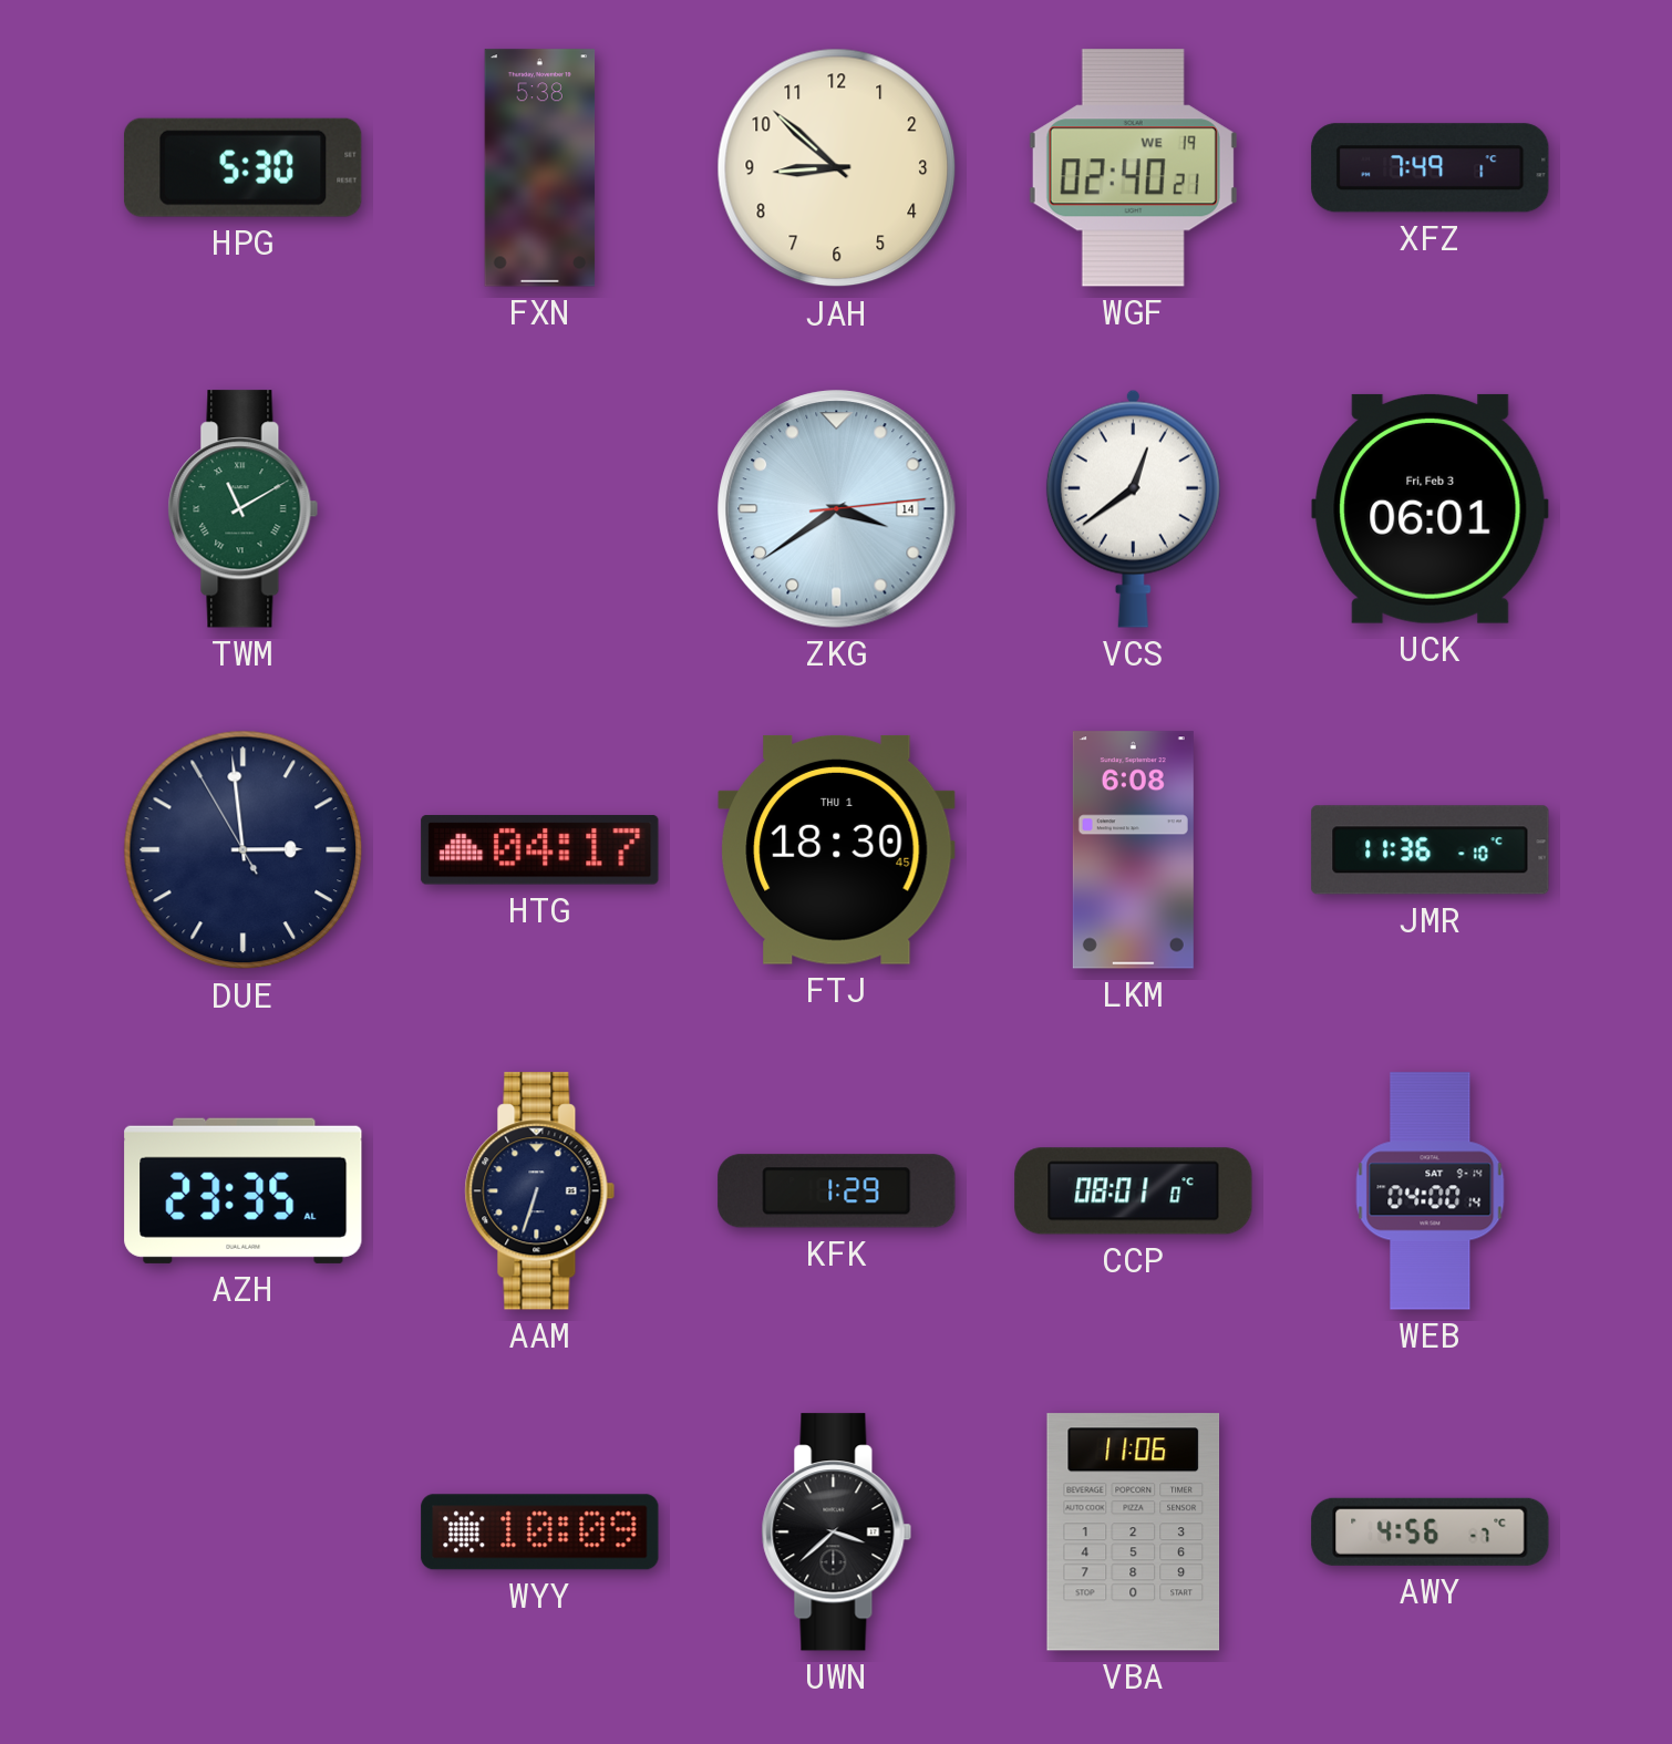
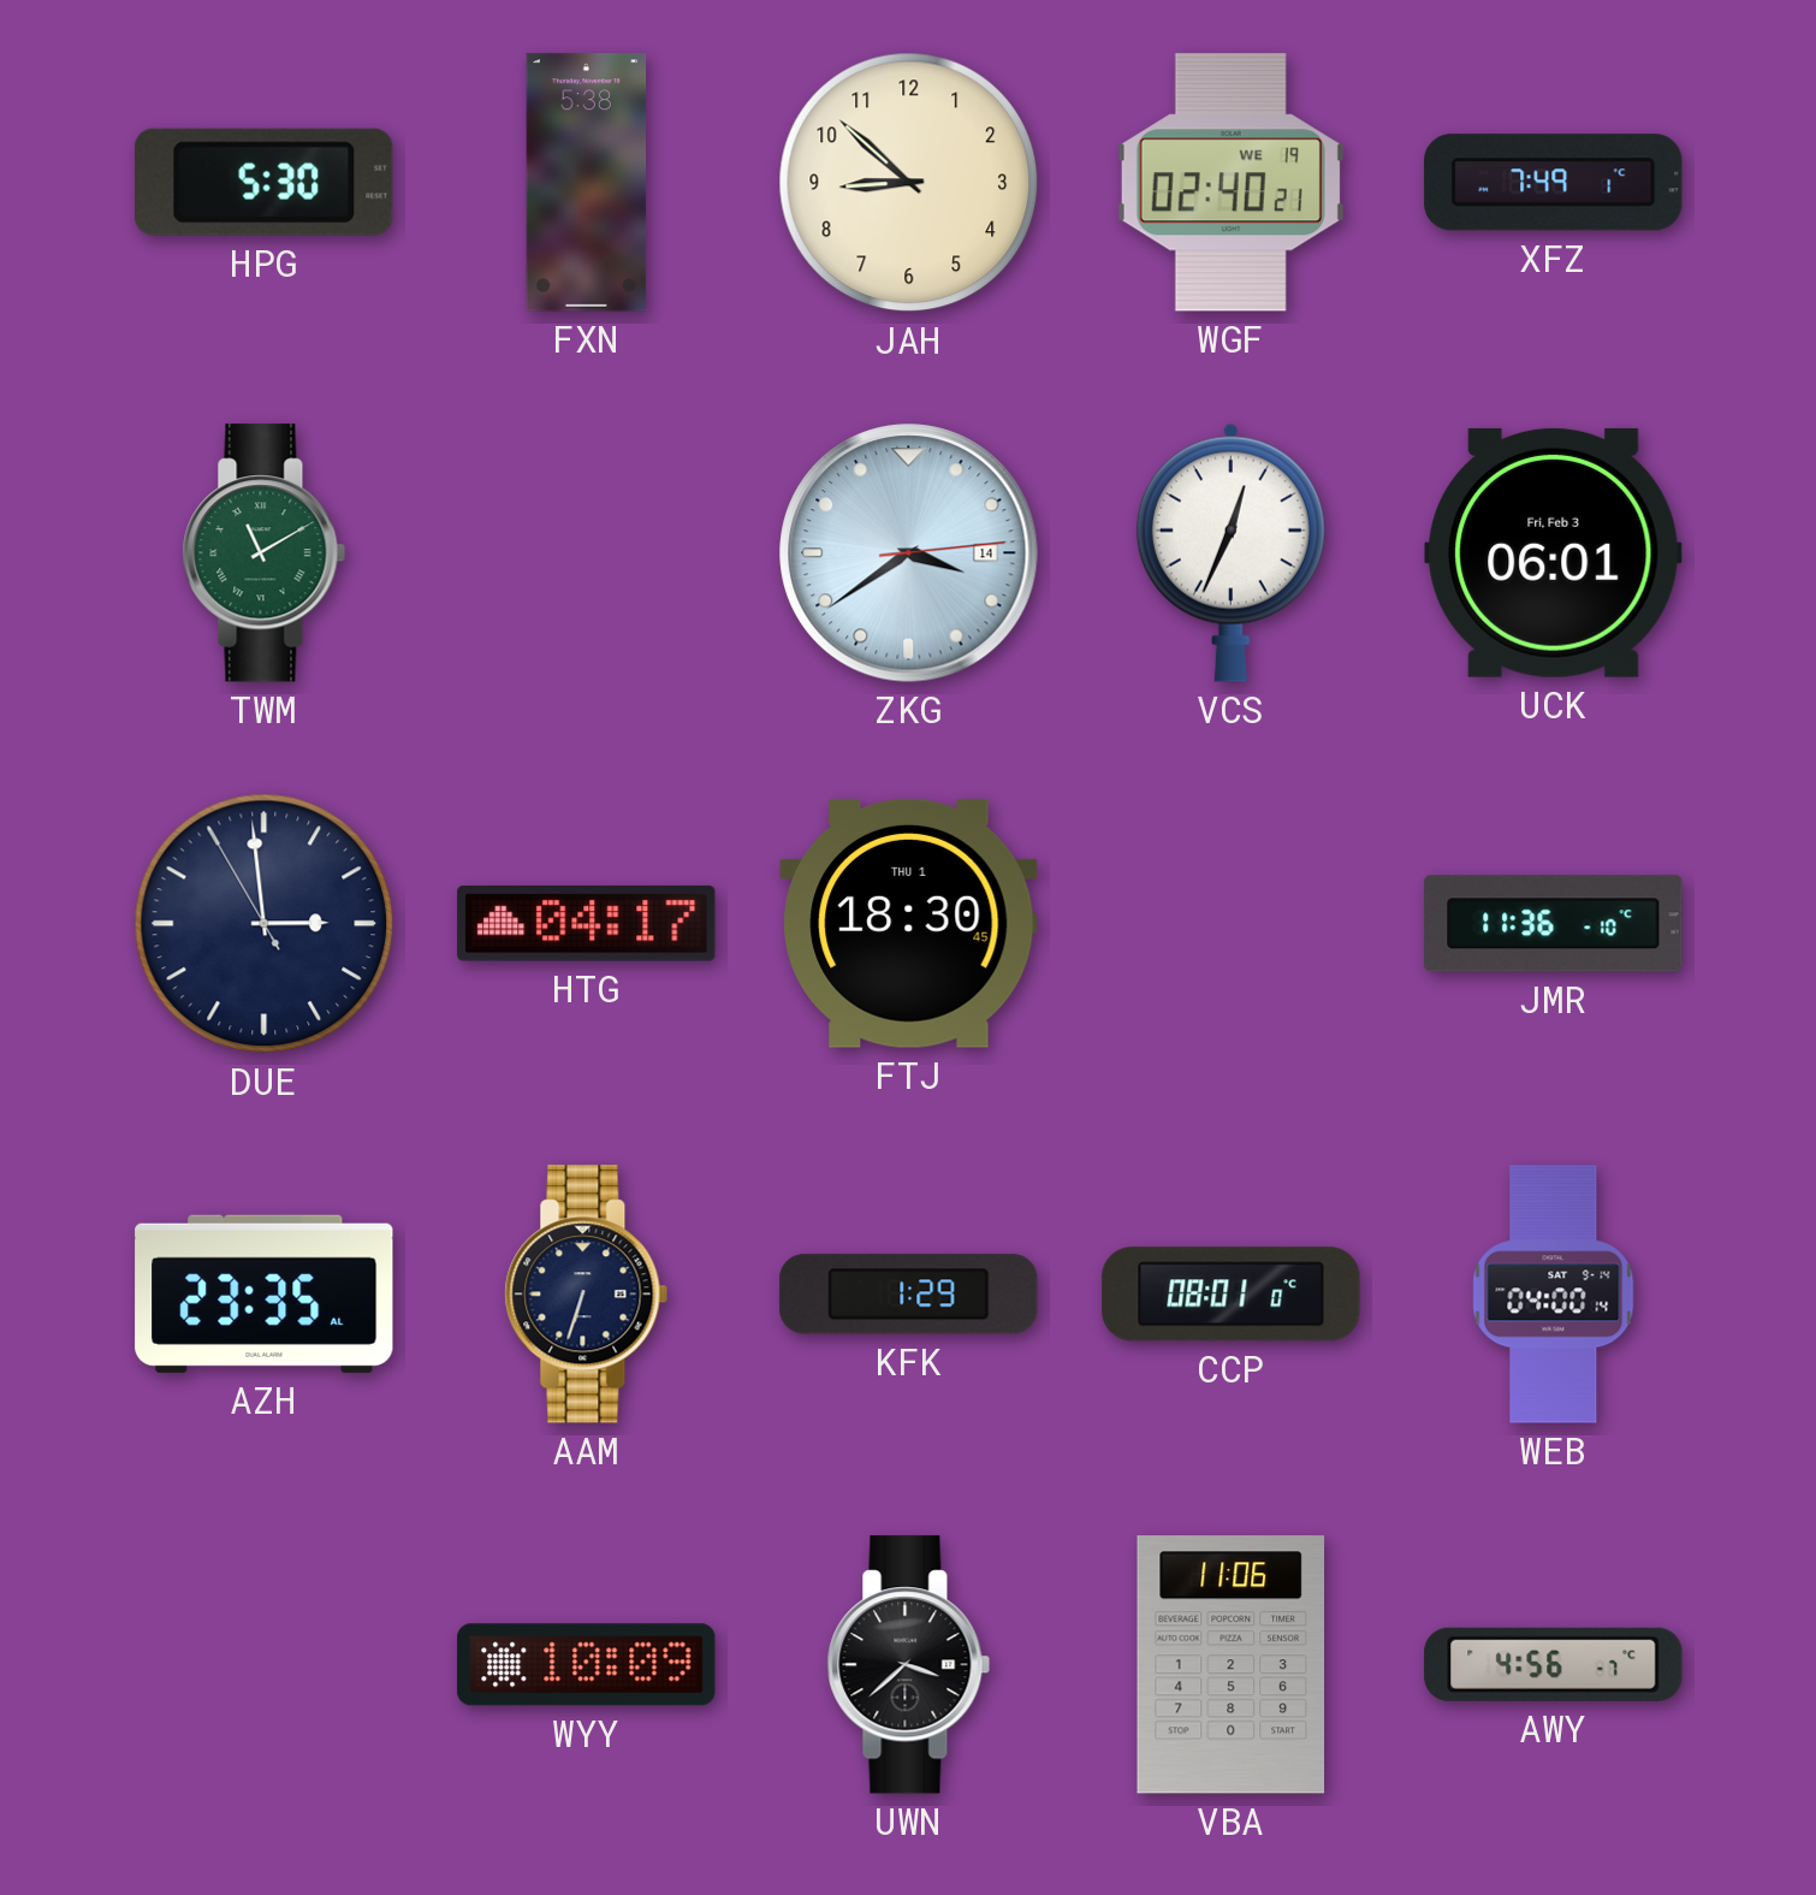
VCS: 12:39 -> 12:34 (1230, 552)
LKM: 6:08 -> none (1133, 850)
